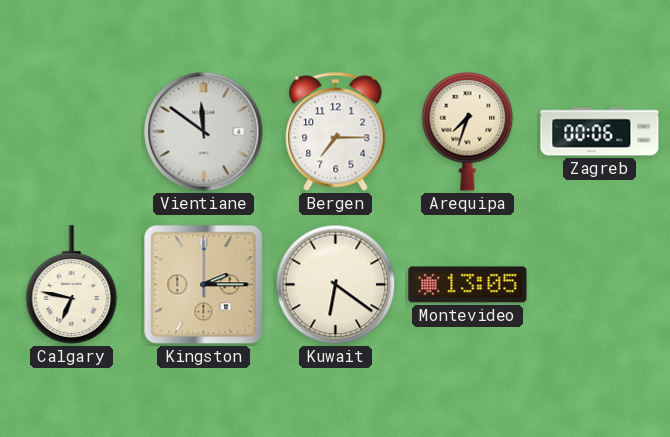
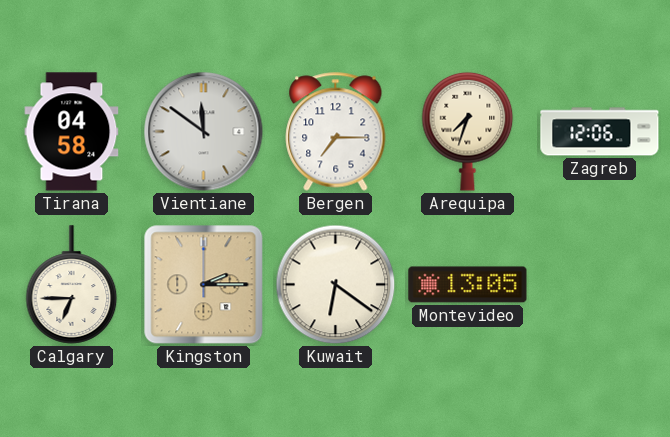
Tirana: none -> 04:58 (72, 132)
Zagreb: 00:06 -> 12:06 (600, 132)
Calgary: 6:47 -> 6:45 (72, 285)
